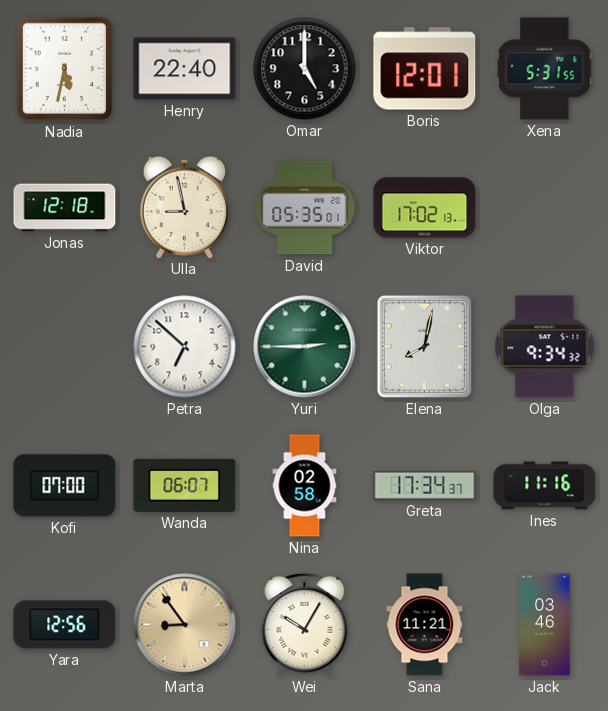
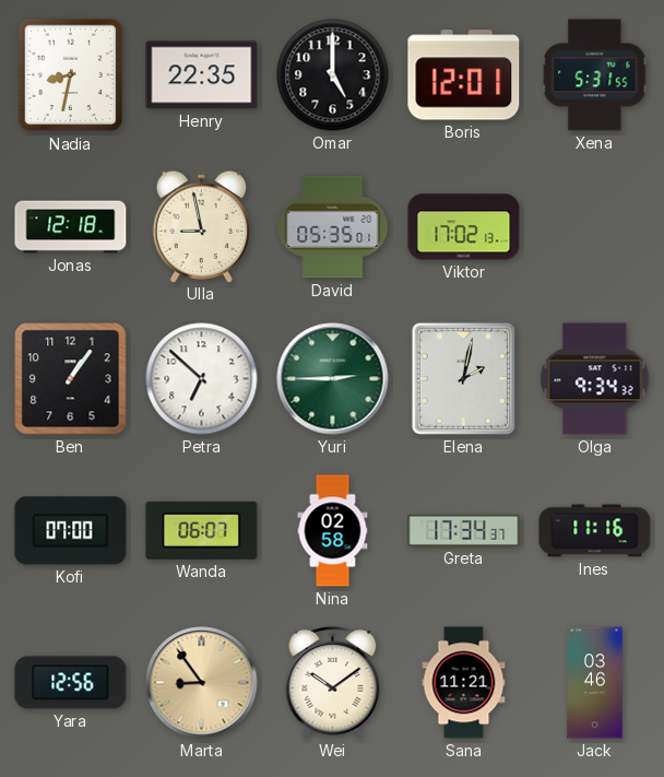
Nadia: 5:32 -> 8:32 (71, 75)
Henry: 22:40 -> 22:35 (202, 75)
Ben: none -> 1:06 (71, 379)
Elena: 8:02 -> 2:02 (463, 378)
Wei: 10:05 -> 10:09 (333, 682)
